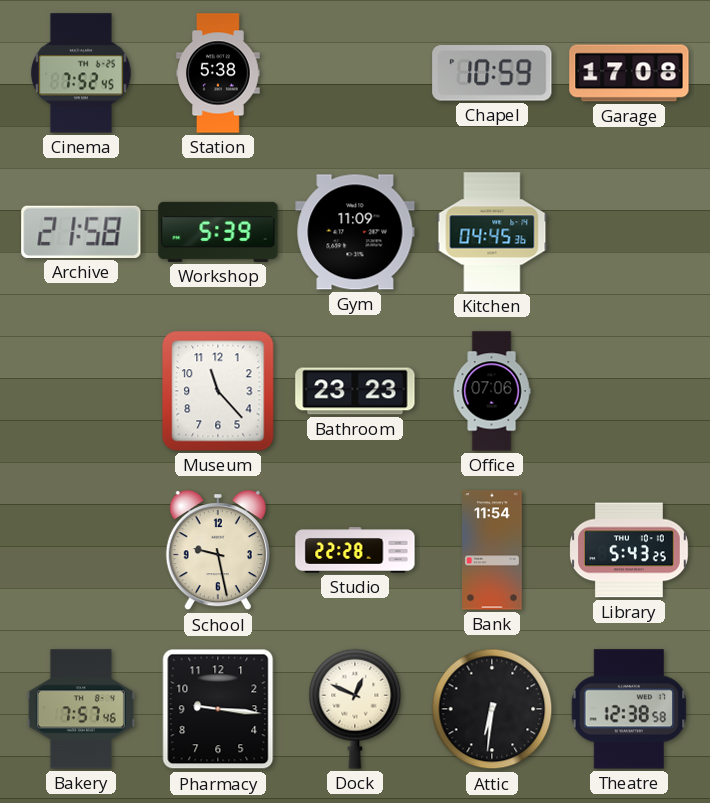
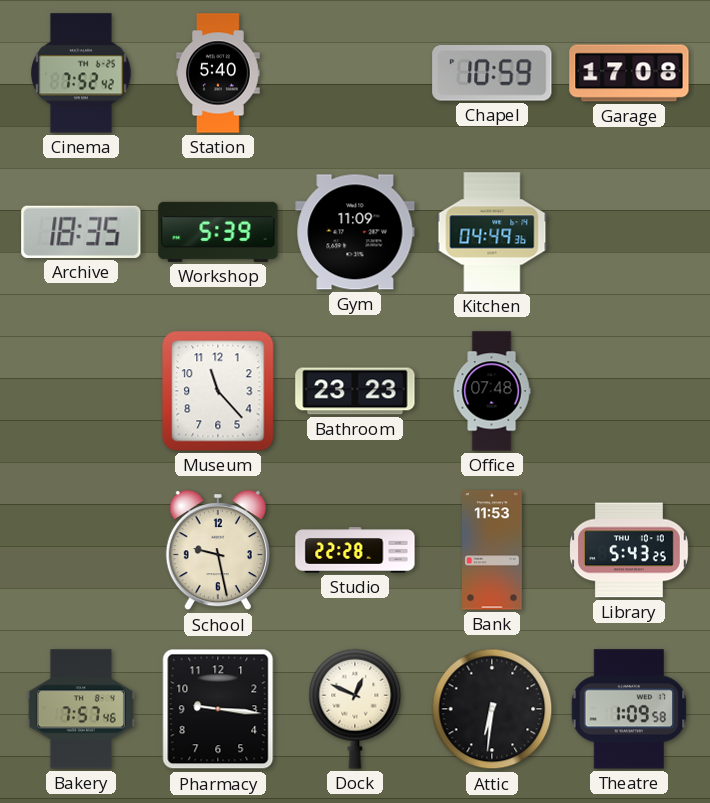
Cinema: 7:52:45 -> 7:52:42 (82, 73)
Station: 5:38 -> 5:40 (218, 73)
Archive: 21:58 -> 18:35 (81, 232)
Kitchen: 04:45 -> 04:49 (492, 232)
Office: 07:06 -> 07:48 (492, 391)
Bank: 11:54 -> 11:53 (492, 550)
Theatre: 12:38 -> 1:09 (629, 709)
